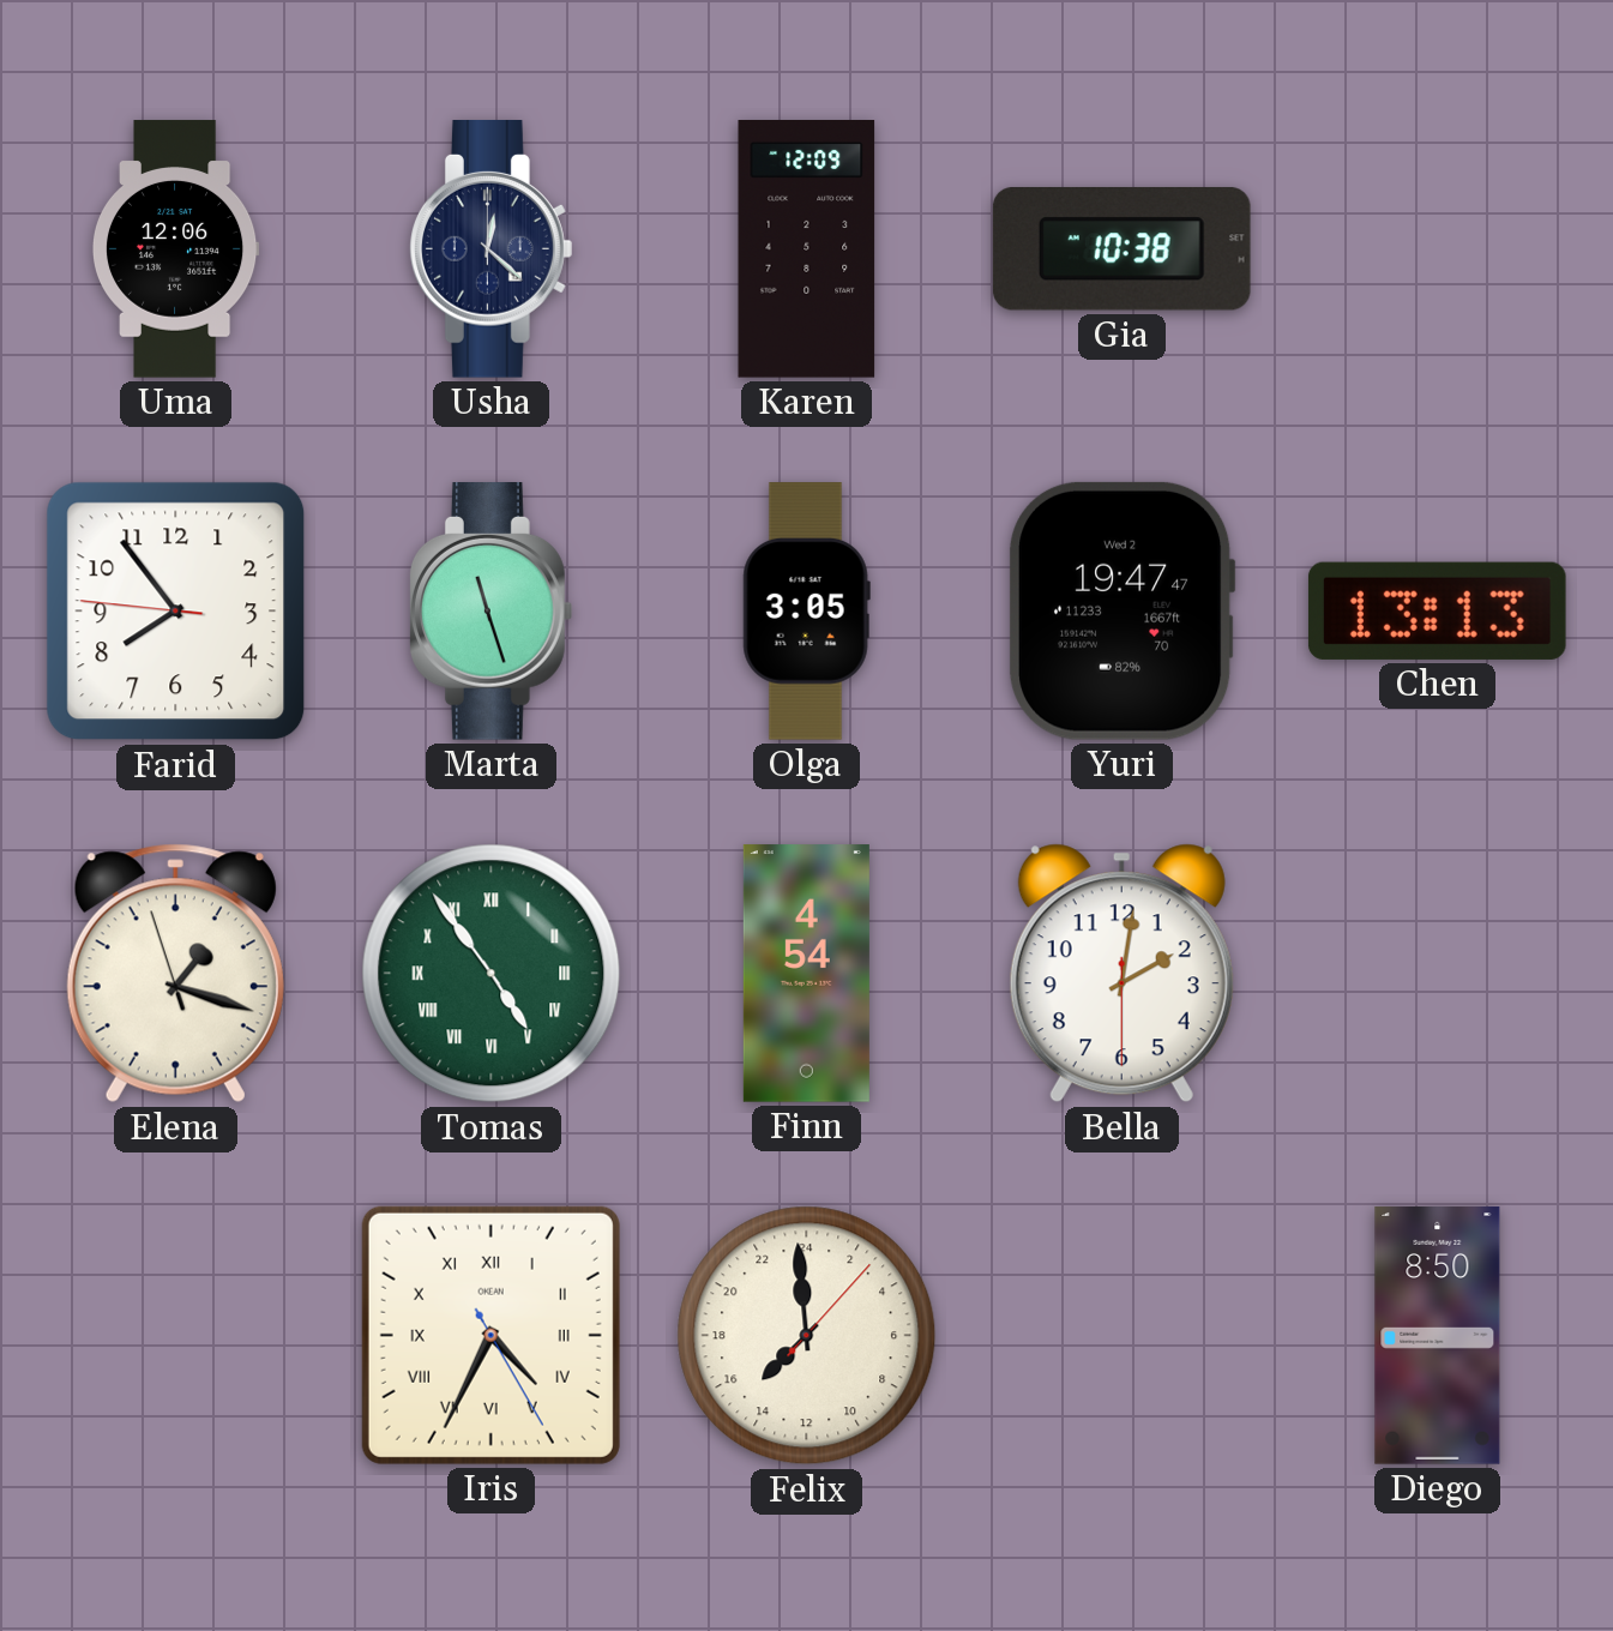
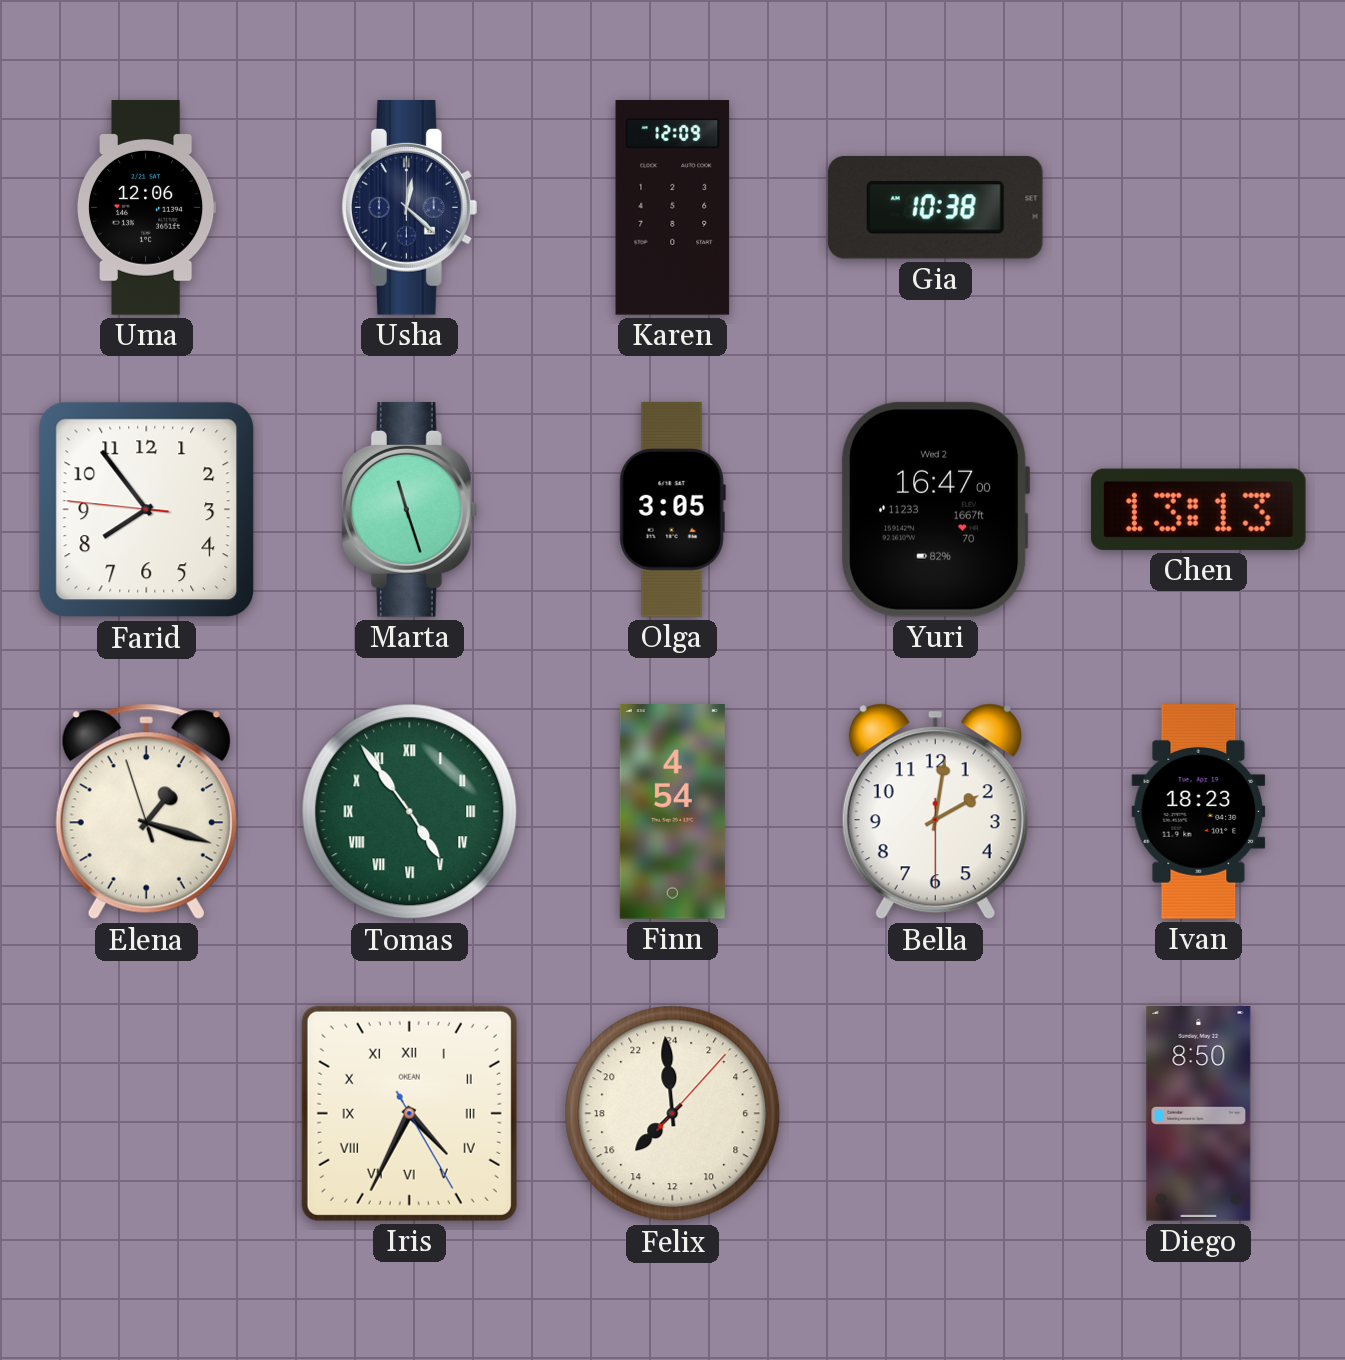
Yuri: 19:47 -> 16:47 (935, 509)
Ivan: none -> 18:23 (1199, 812)
